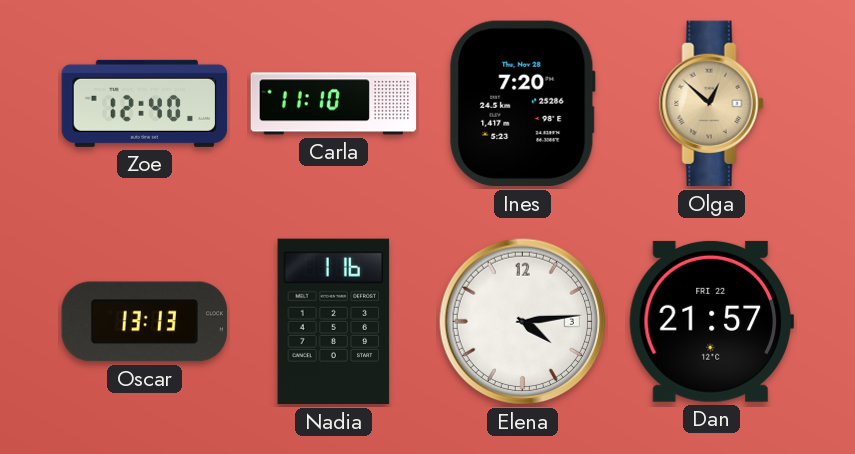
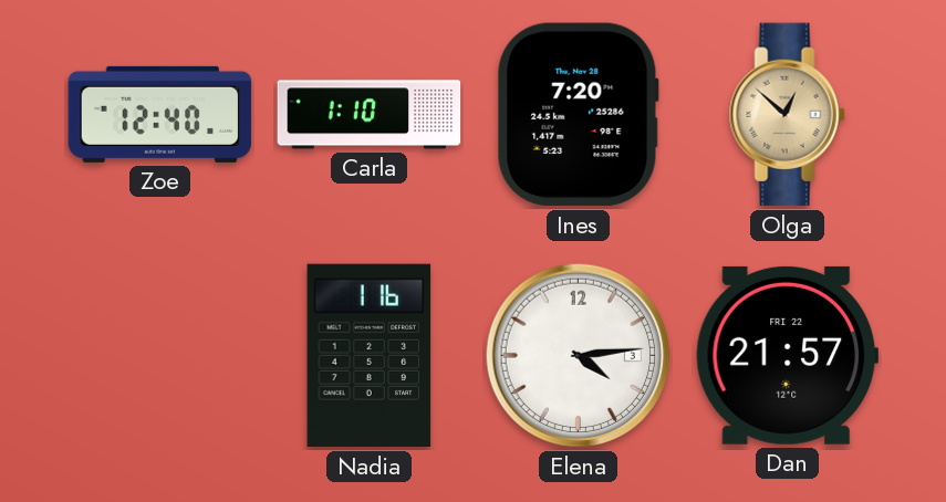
Carla: 11:10 -> 1:10 (370, 115)
Oscar: 13:13 -> none (145, 322)
